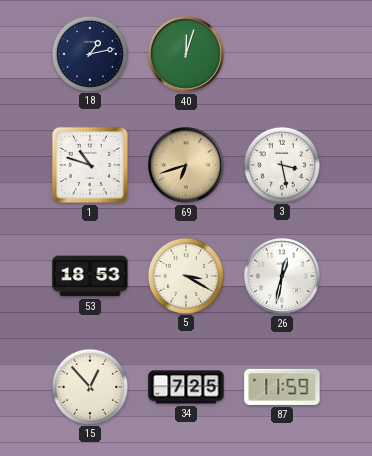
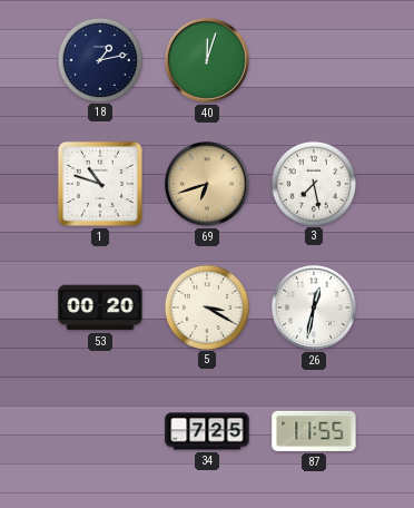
3: 3:28 -> 7:28 (313, 183)
53: 18:53 -> 00:20 (100, 307)
15: 12:53 -> none (89, 386)
87: 11:59 -> 11:55 (314, 431)
